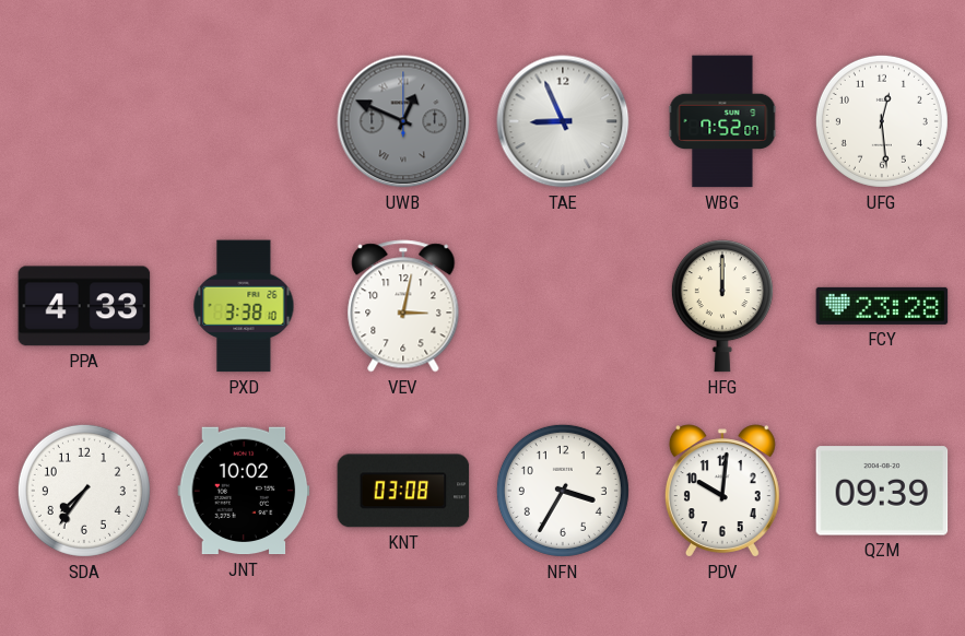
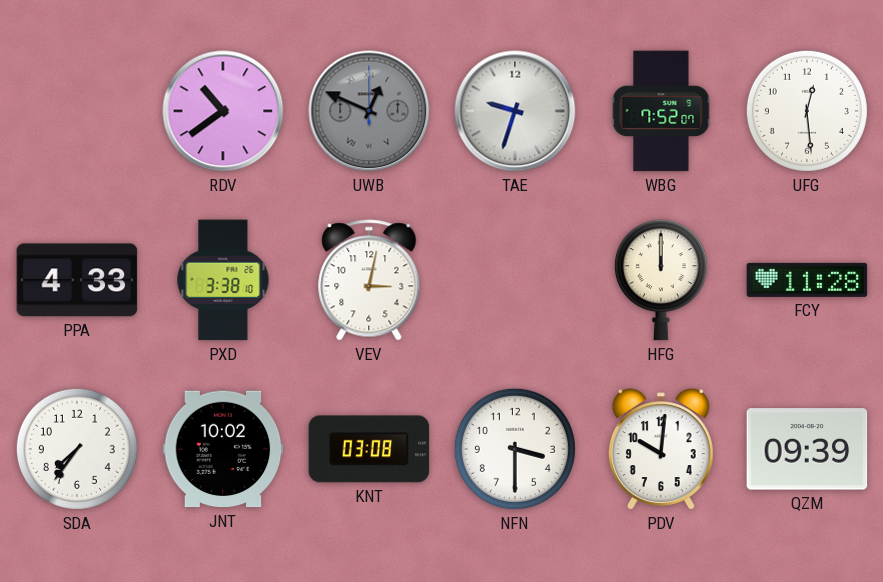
RDV: none -> 10:39 (223, 111)
TAE: 8:56 -> 9:33 (515, 111)
FCY: 23:28 -> 11:28 (807, 280)
NFN: 3:35 -> 3:30 (515, 449)
